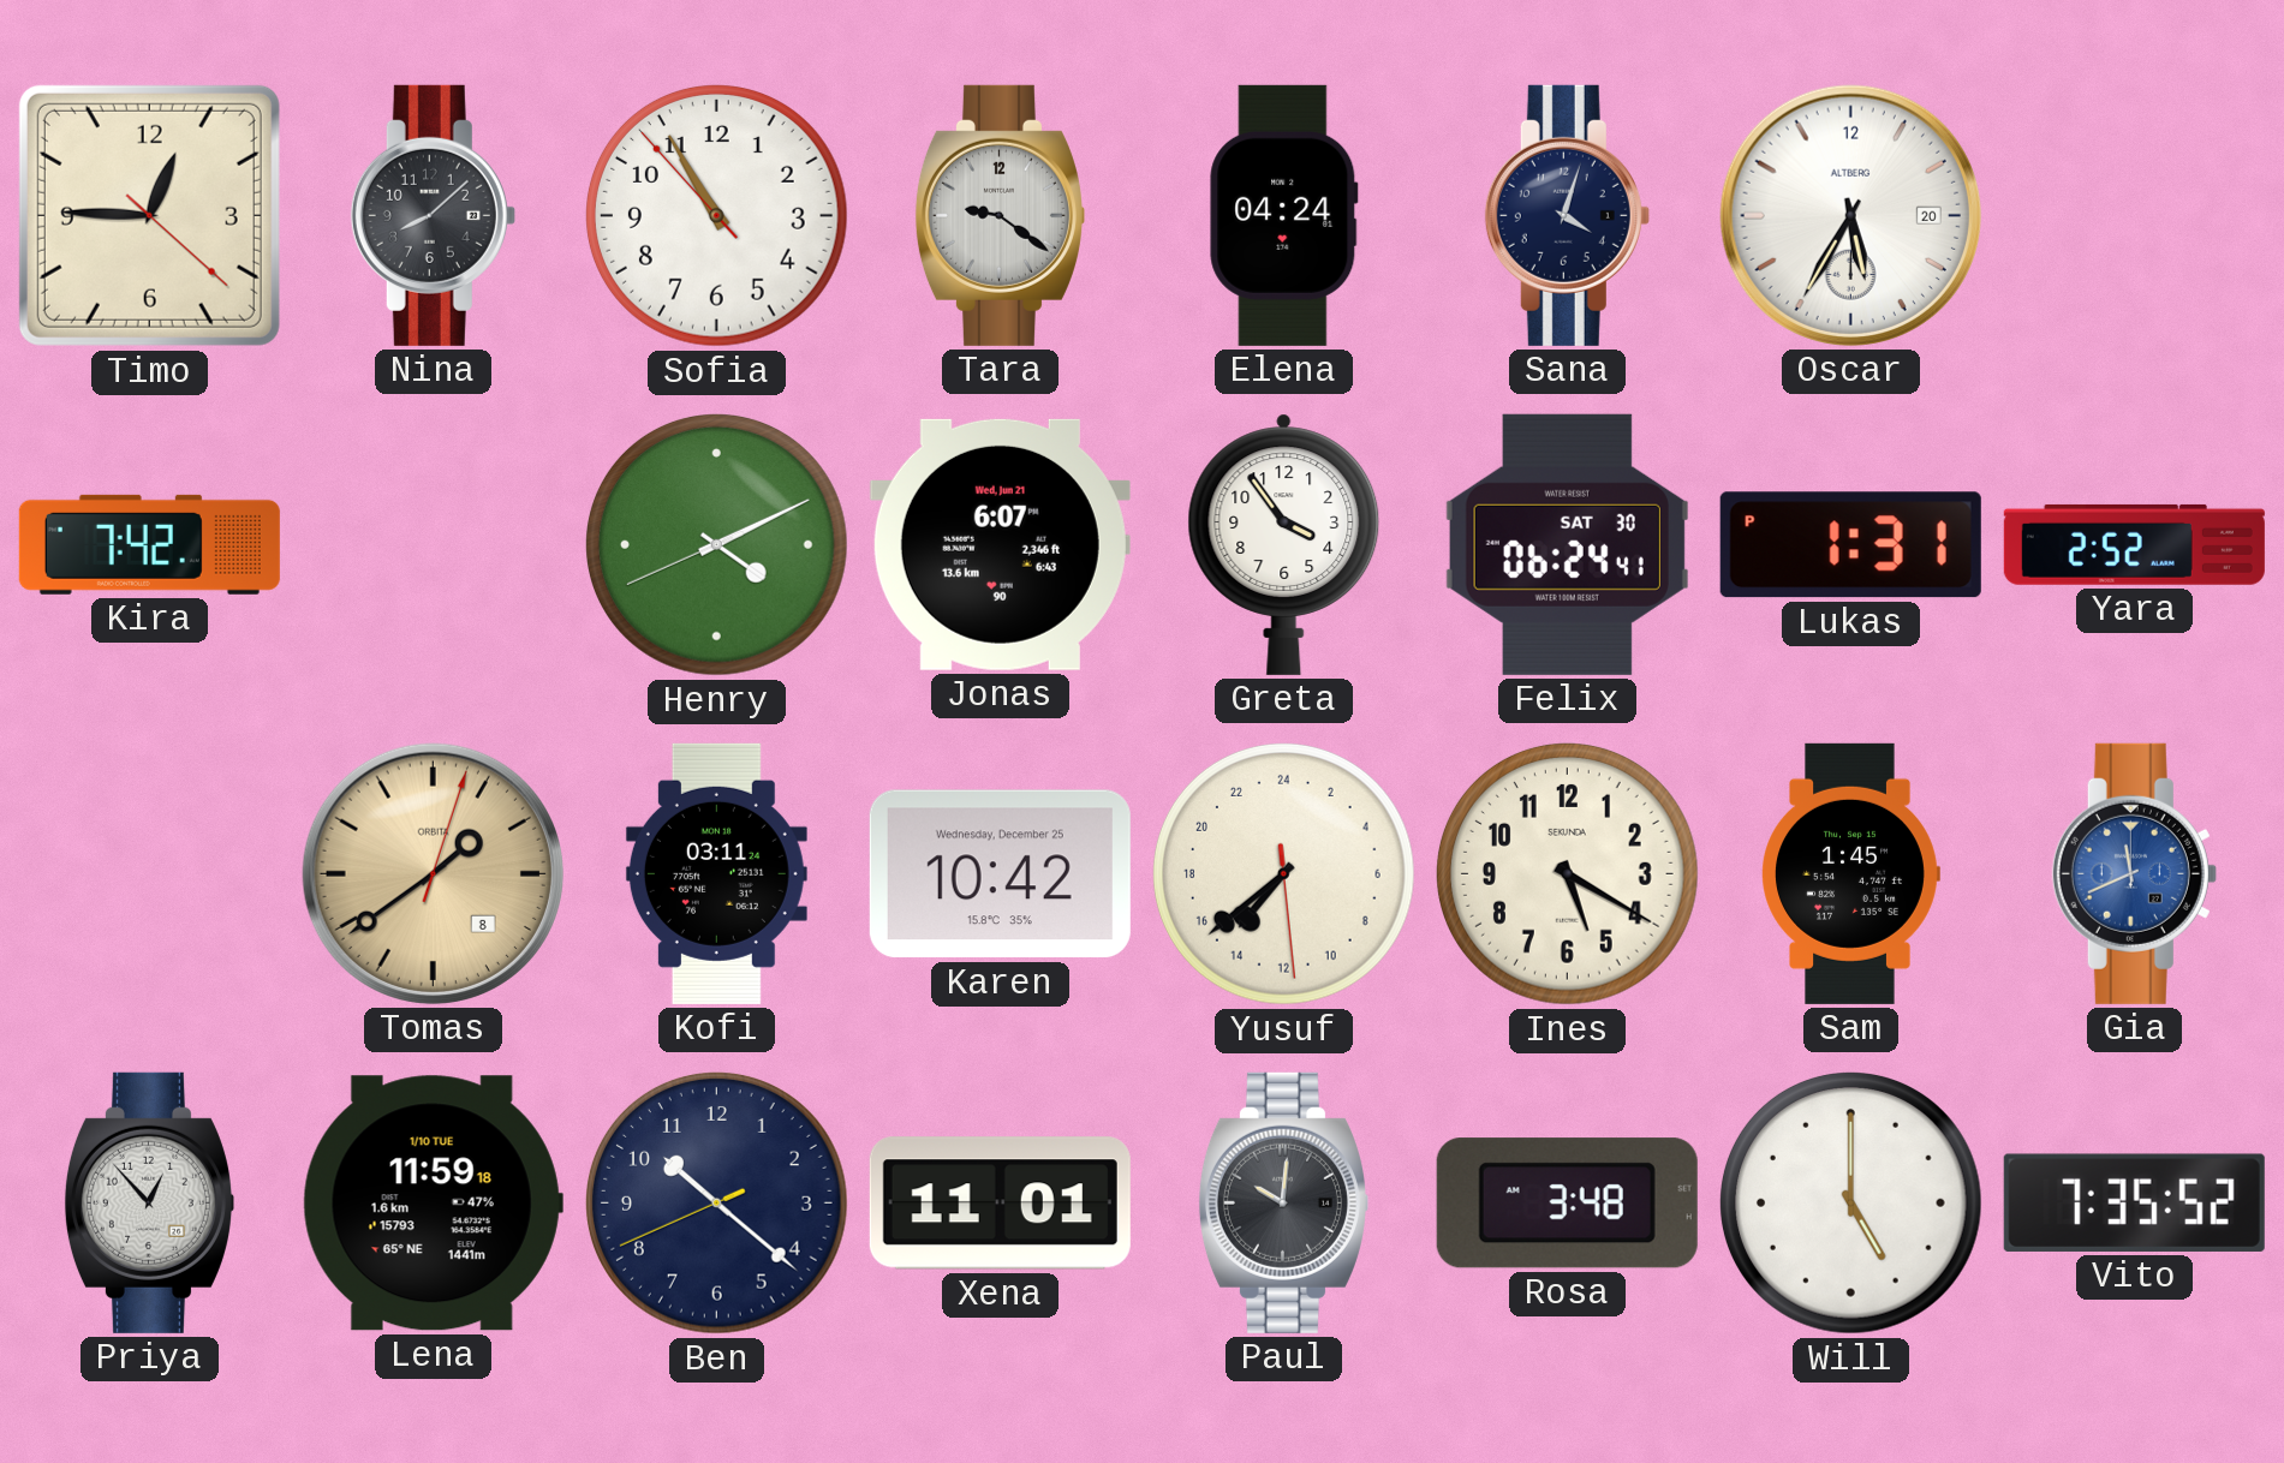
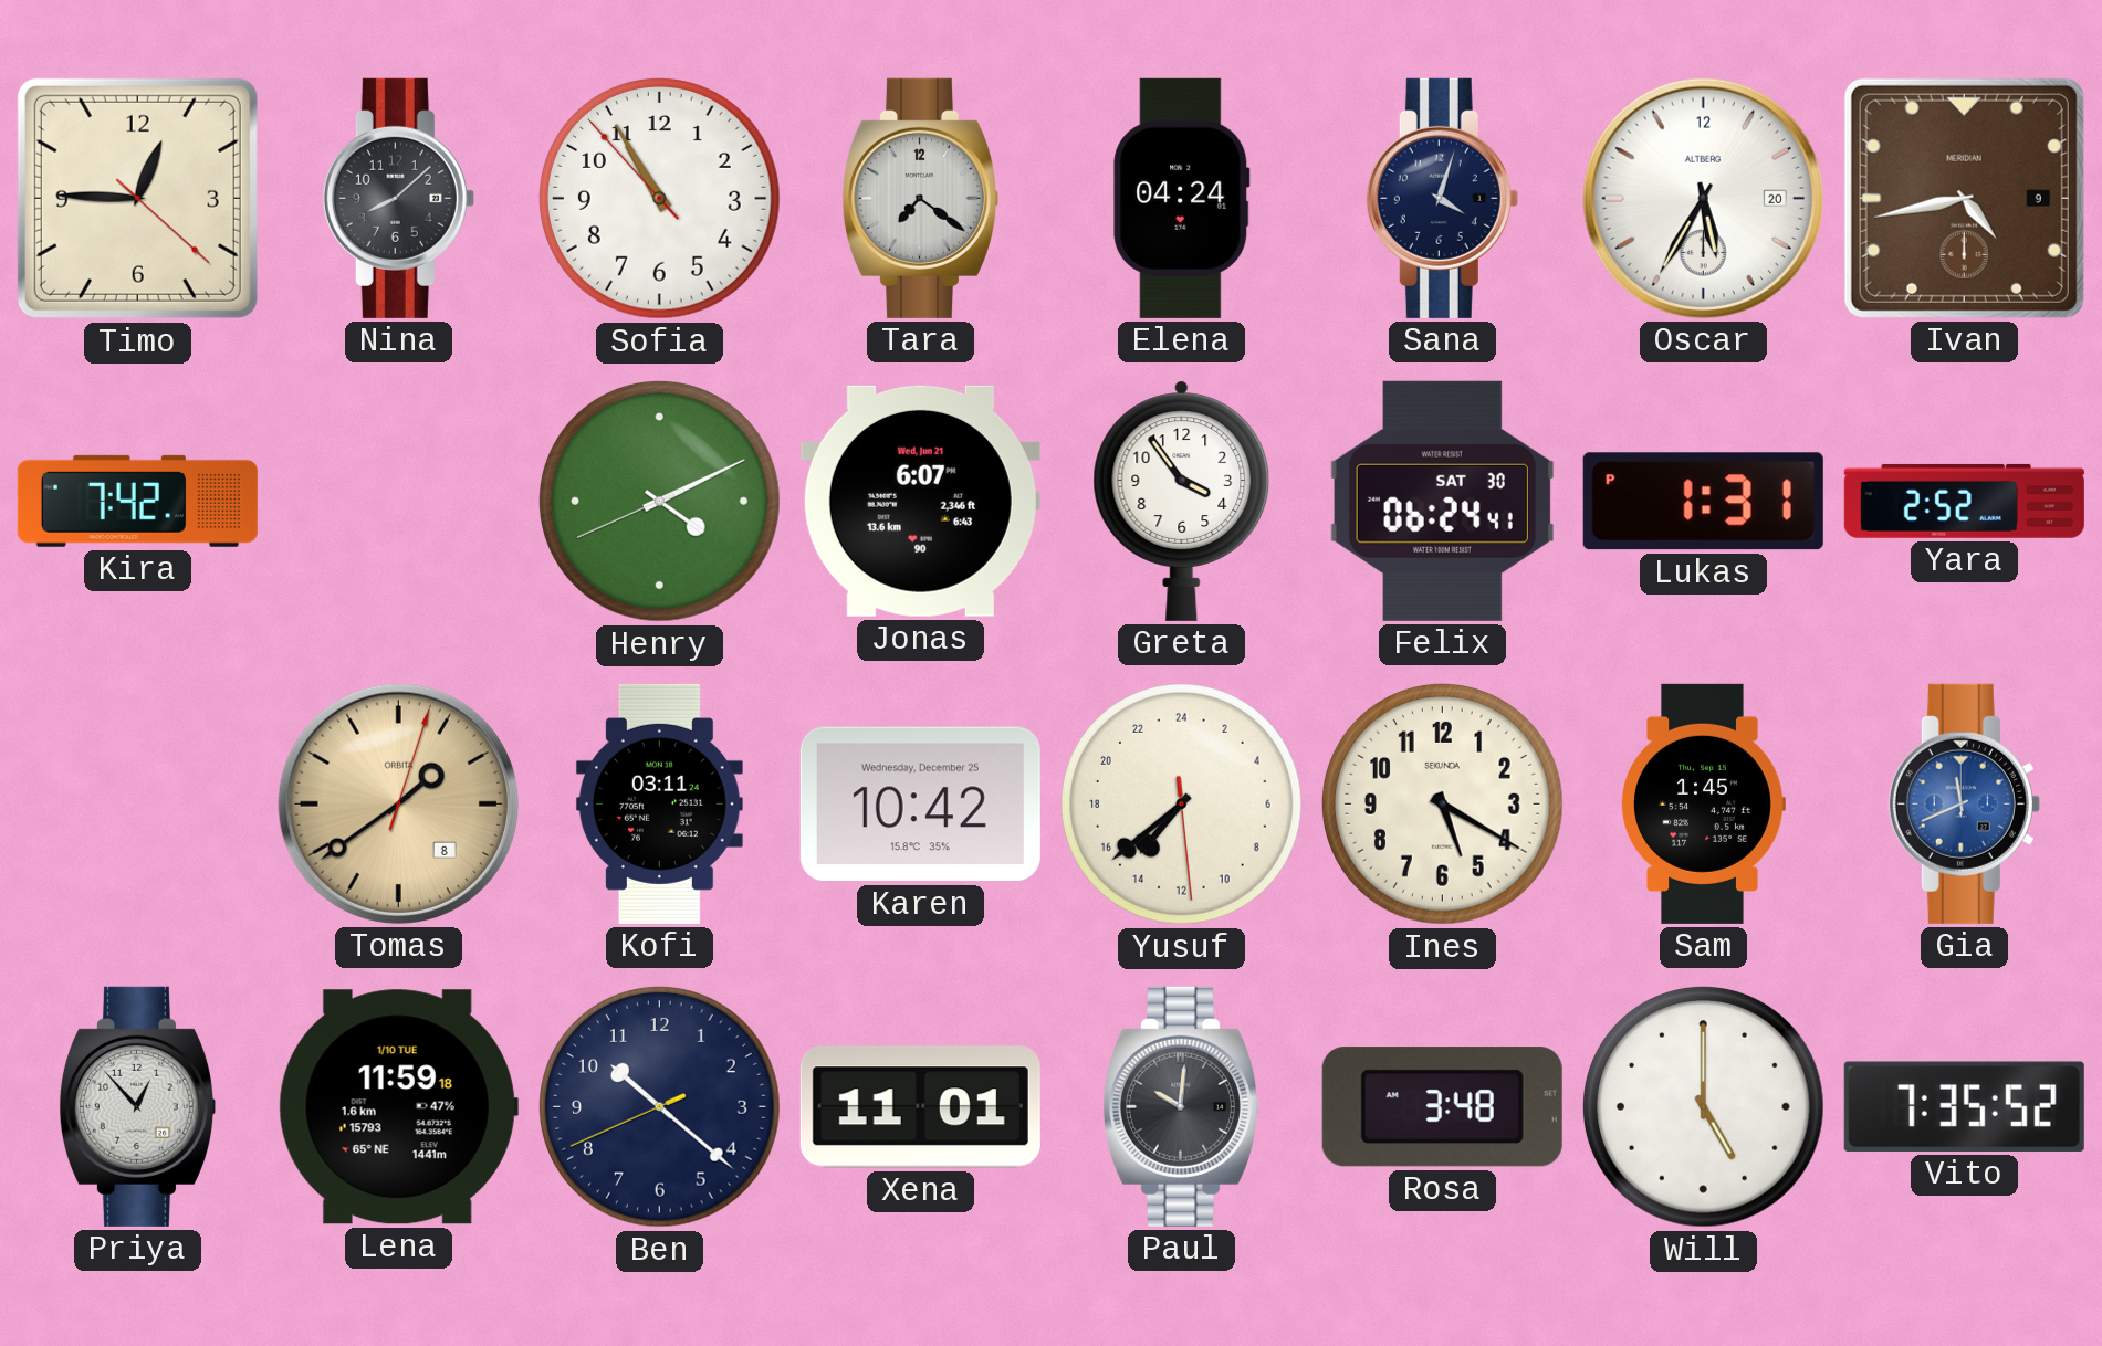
Tara: 9:21 -> 7:21 (920, 198)
Ivan: none -> 4:43 (1964, 198)
